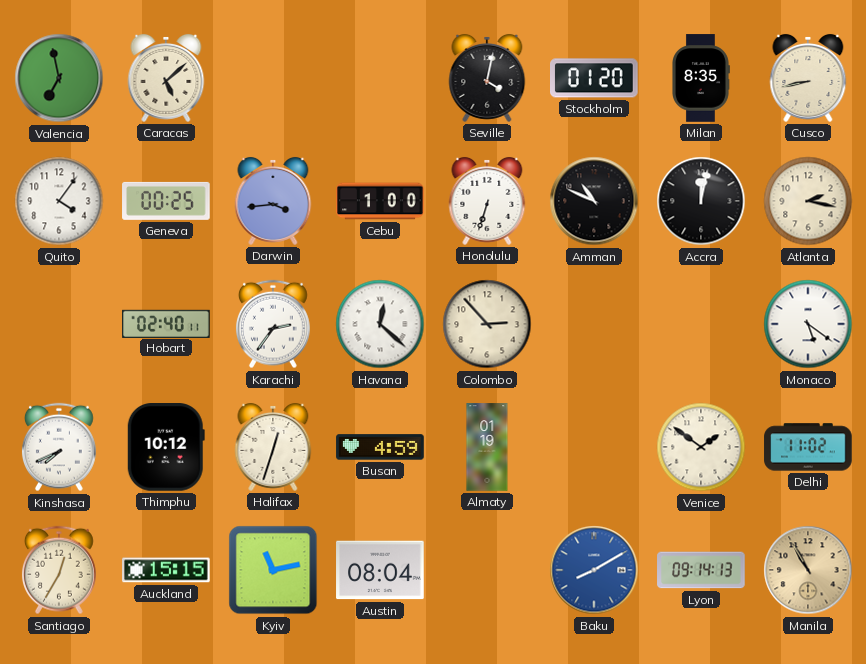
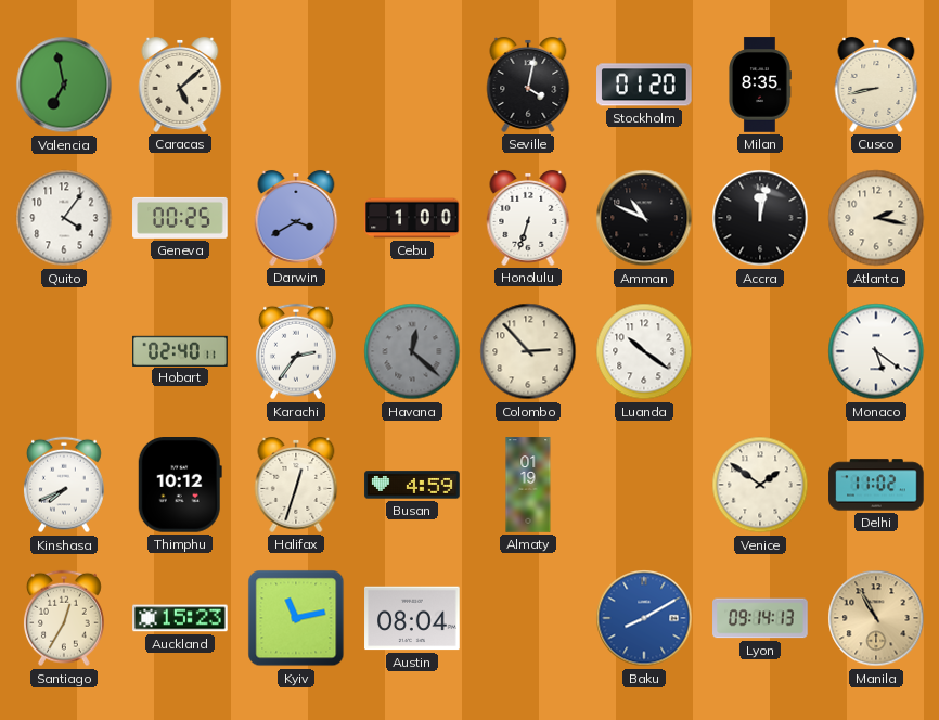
Darwin: 3:44 -> 3:40 (296, 218)
Havana dial: white -> grey (412, 351)
Luanda: none -> 10:21 (644, 351)
Auckland: 15:15 -> 15:23 (180, 618)
